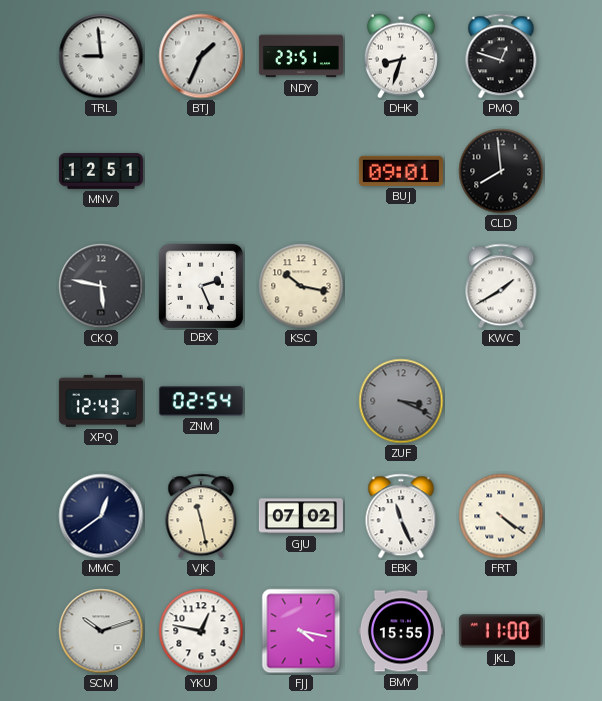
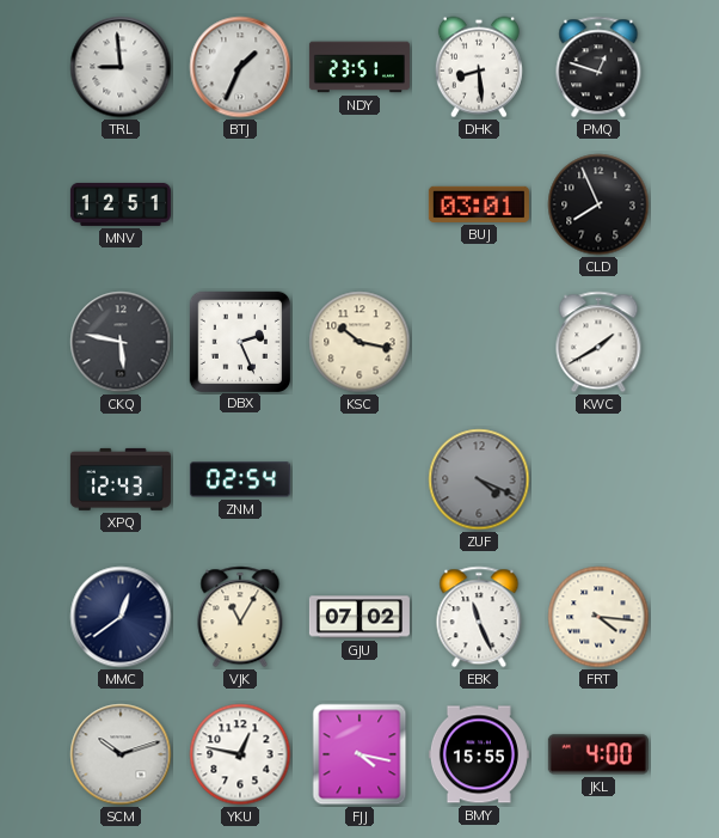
DHK: 8:33 -> 8:29 (479, 67)
BUJ: 09:01 -> 03:01 (479, 204)
CLD: 7:59 -> 7:56 (598, 204)
ZUF: 3:19 -> 4:19 (479, 479)
VJK: 11:28 -> 11:05 (240, 617)
FRT: 4:21 -> 4:16 (598, 617)
JKL: 11:00 -> 4:00 (598, 754)
